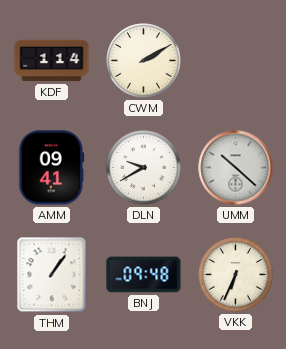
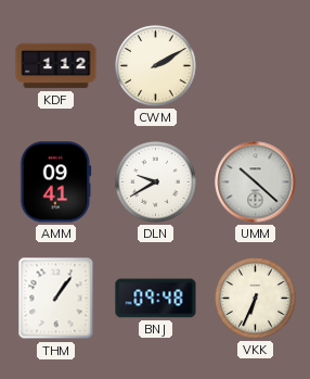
KDF: 1:14 -> 1:12 (56, 66)
